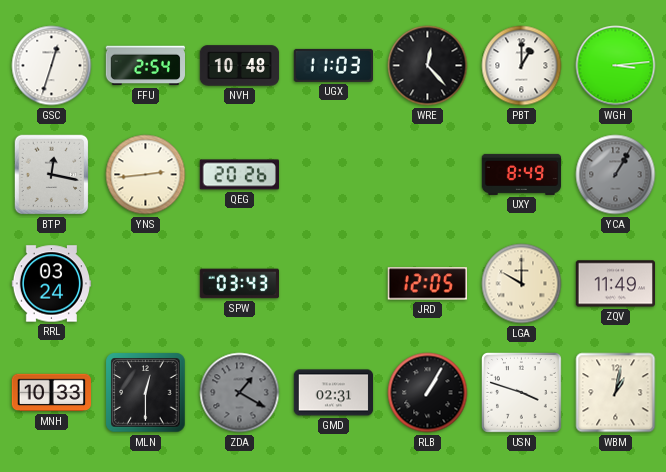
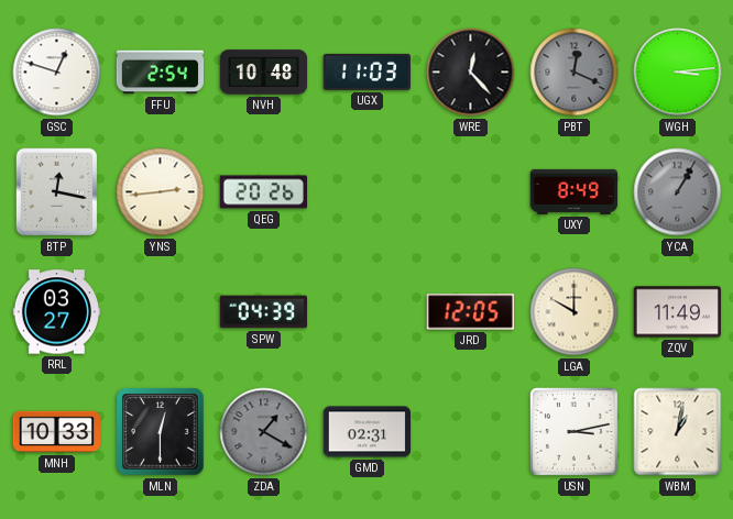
GSC: 12:33 -> 12:48 (57, 73)
PBT: 1:00 -> 12:19 (575, 73)
PBT dial: white -> grey (575, 73)
RRL: 03:24 -> 03:27 (57, 312)
SPW: 03:43 -> 04:39 (263, 312)
RLB: 1:05 -> none (428, 393)
USN: 3:48 -> 3:13 (575, 432)
